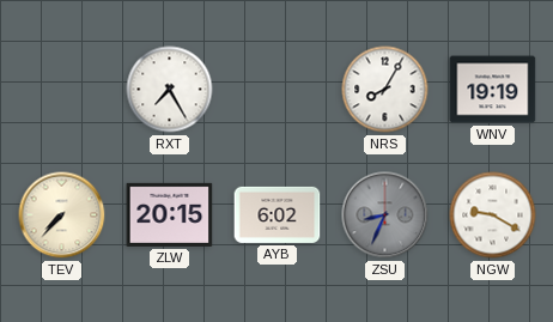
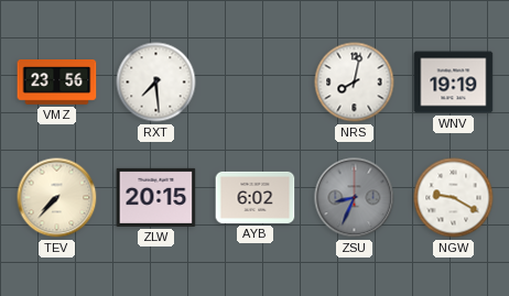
VMZ: none -> 23:56 (57, 83)
RXT: 7:25 -> 7:29 (156, 83)
NRS: 8:05 -> 8:02 (355, 83)
